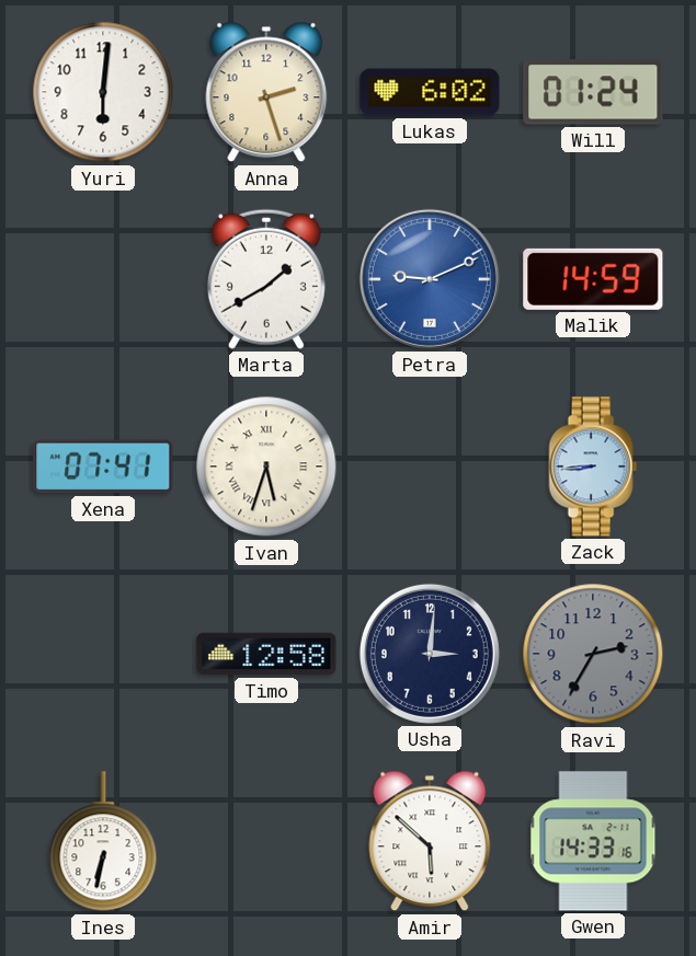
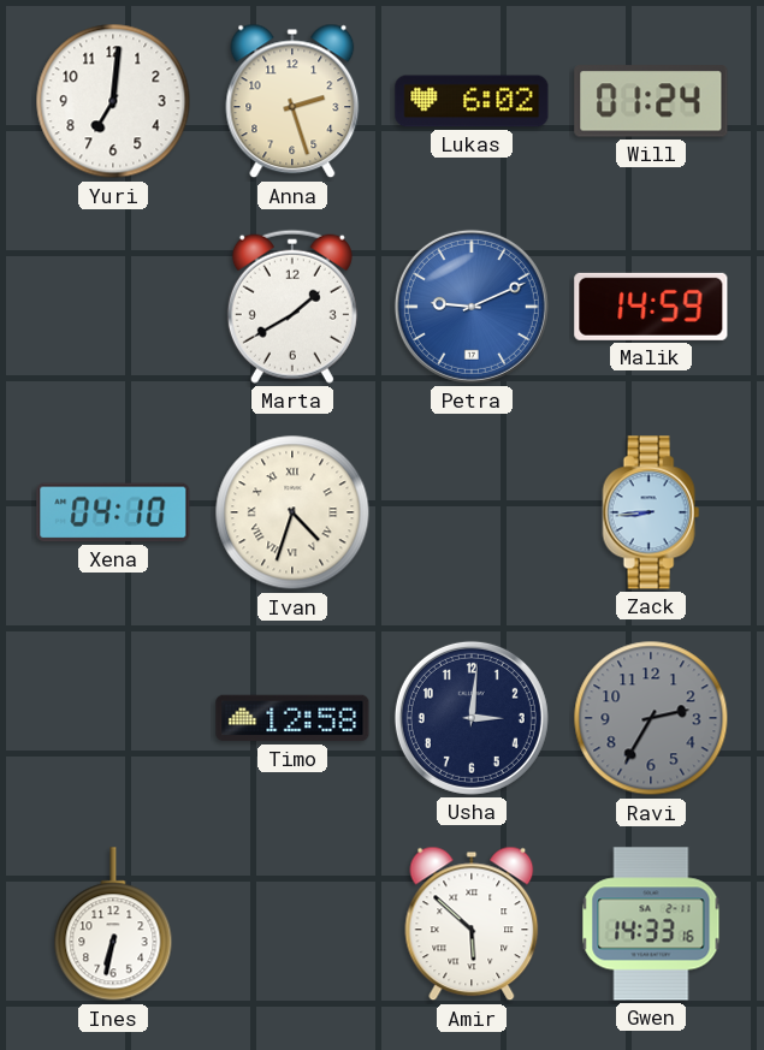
Yuri: 6:01 -> 7:01 (113, 101)
Xena: 07:41 -> 04:10 (113, 512)
Ivan: 5:33 -> 4:33 (292, 512)
